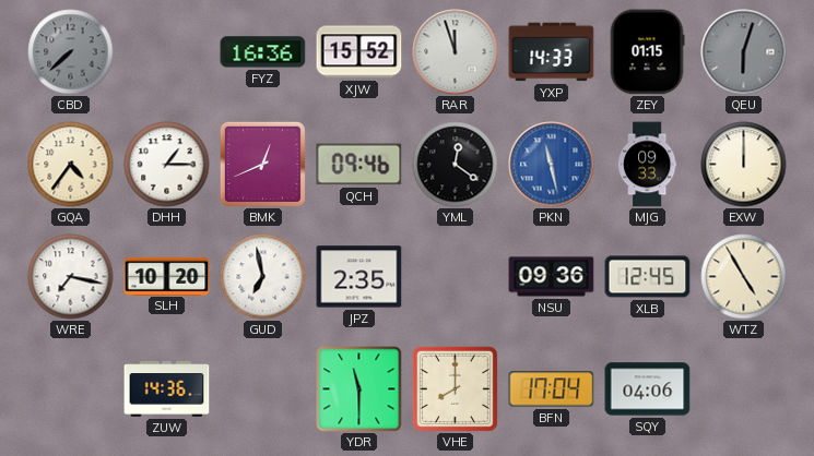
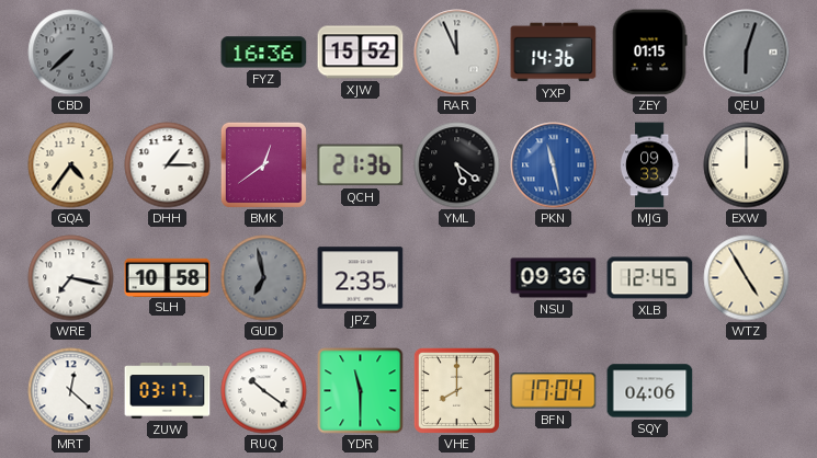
RAR: 11:57 -> 11:56 (457, 53)
YXP: 14:33 -> 14:36 (554, 53)
BMK: 12:41 -> 12:39 (263, 164)
QCH: 09:46 -> 21:36 (361, 165)
YML: 12:21 -> 5:21 (457, 165)
SLH: 10:20 -> 10:58 (168, 277)
GUD dial: white -> grey (264, 278)
MRT: none -> 12:22 (71, 391)
ZUW: 14:36 -> 03:17 (168, 391)
RUQ: none -> 10:21 (264, 391)
